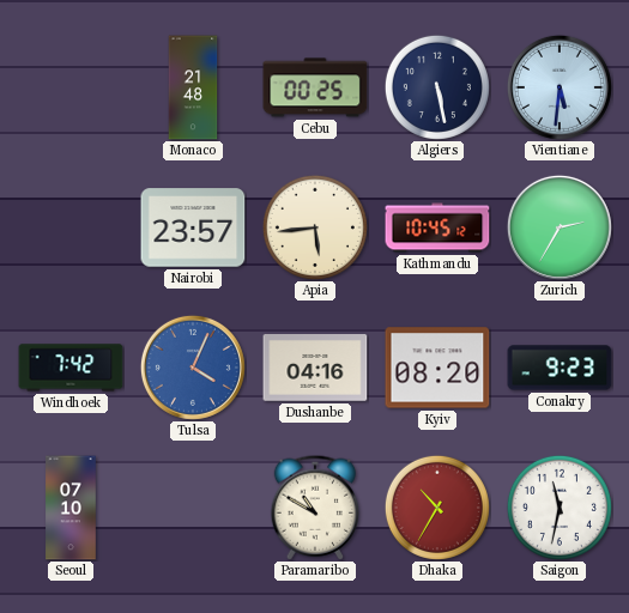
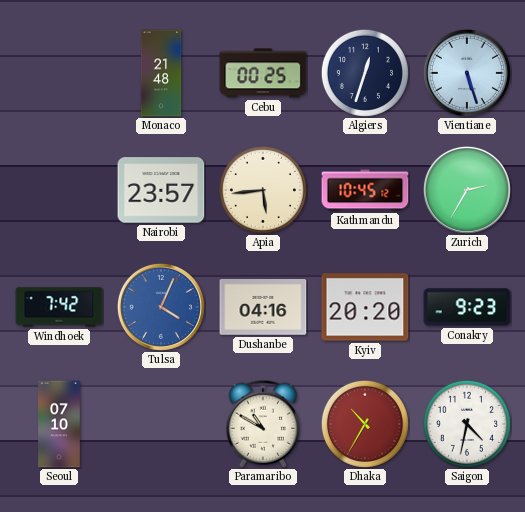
Algiers: 5:28 -> 12:33 (365, 73)
Vientiane: 5:31 -> 5:27 (467, 73)
Kyiv: 08:20 -> 20:20 (365, 307)
Saigon: 11:32 -> 4:32 (467, 424)
